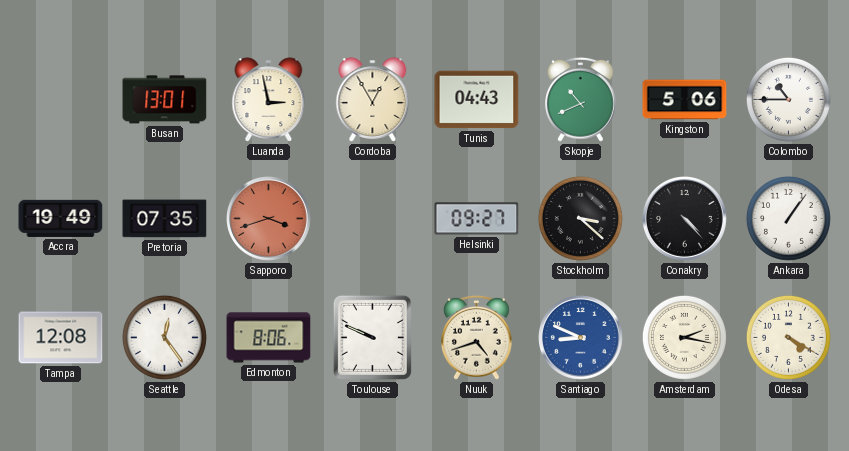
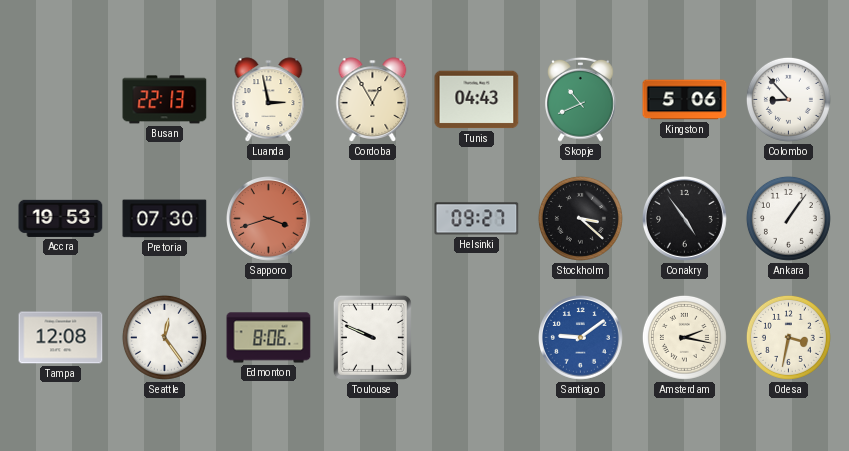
Busan: 13:01 -> 22:13 (165, 100)
Colombo: 10:45 -> 8:53 (788, 99)
Accra: 19:49 -> 19:53 (61, 218)
Pretoria: 07:35 -> 07:30 (165, 219)
Conakry: 4:23 -> 4:54 (685, 219)
Nuuk: 4:42 -> none (477, 337)
Santiago: 8:49 -> 9:09 (581, 338)
Odesa: 4:20 -> 3:32 (788, 337)
